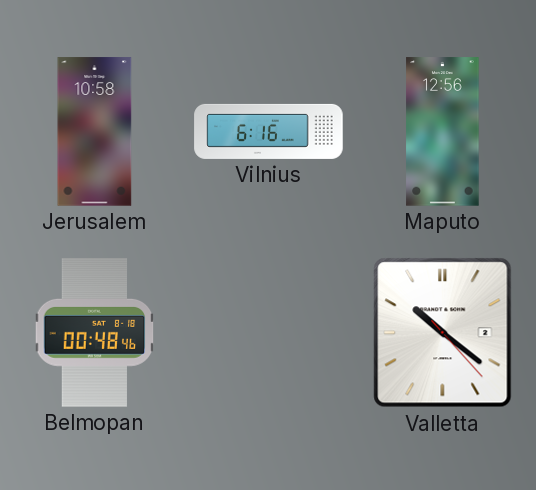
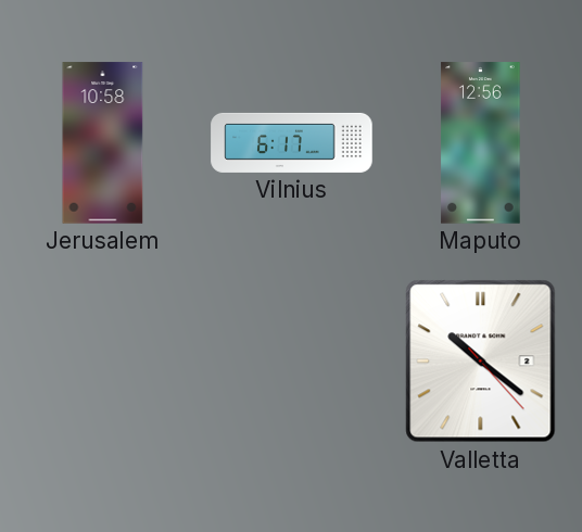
Vilnius: 6:16 -> 6:17 (292, 142)
Belmopan: 00:48 -> none (95, 333)
